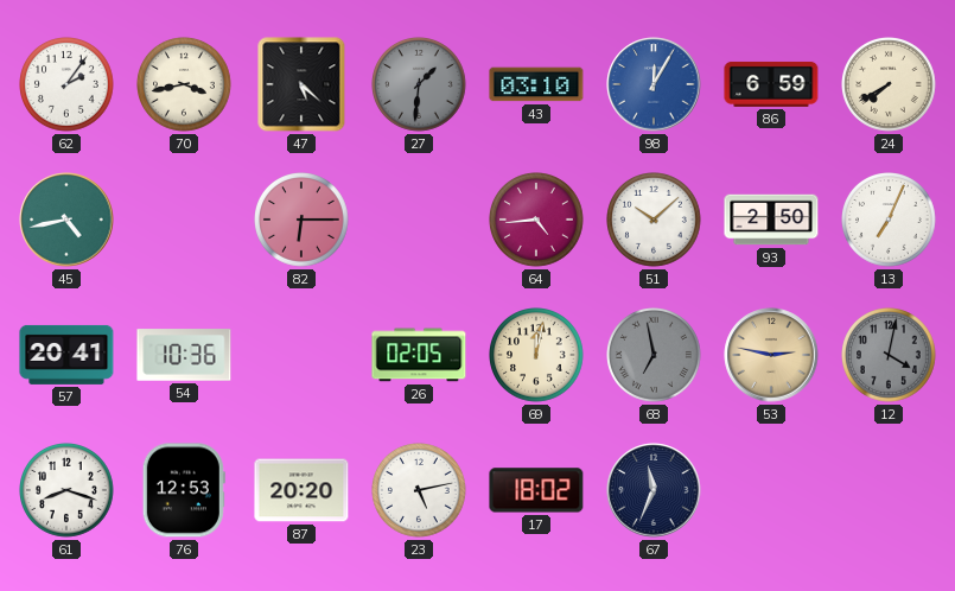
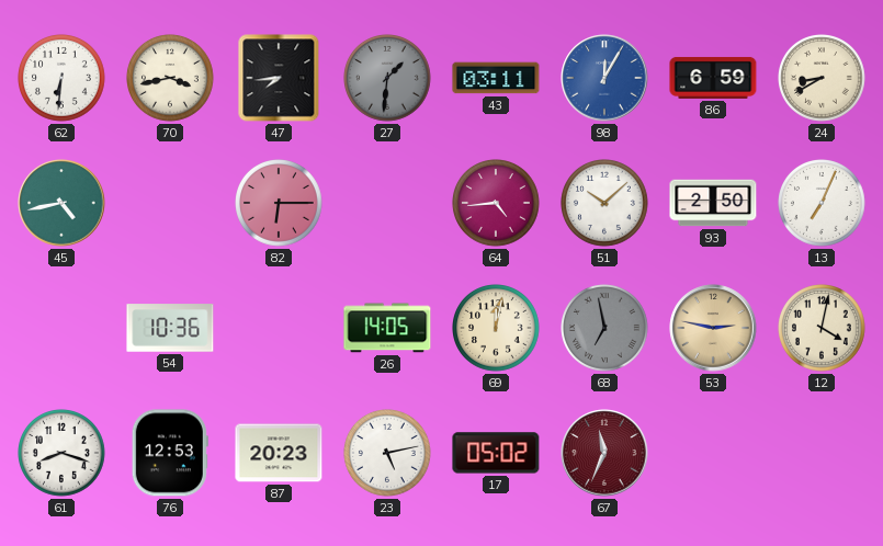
62: 2:06 -> 6:31 (63, 79)
47: 5:22 -> 7:44 (279, 78)
43: 03:10 -> 03:11 (496, 78)
24: 7:40 -> 8:40 (823, 79)
57: 20:41 -> none (66, 355)
26: 02:05 -> 14:05 (387, 328)
12 dial: grey -> cream (823, 329)
87: 20:20 -> 20:23 (279, 453)
17: 18:02 -> 05:02 (496, 453)
67 dial: navy -> burgundy (604, 453)
